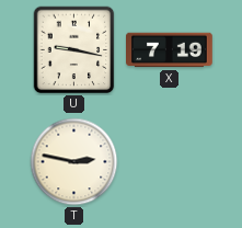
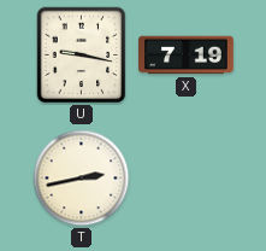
T: 2:47 -> 2:43 (82, 179)
